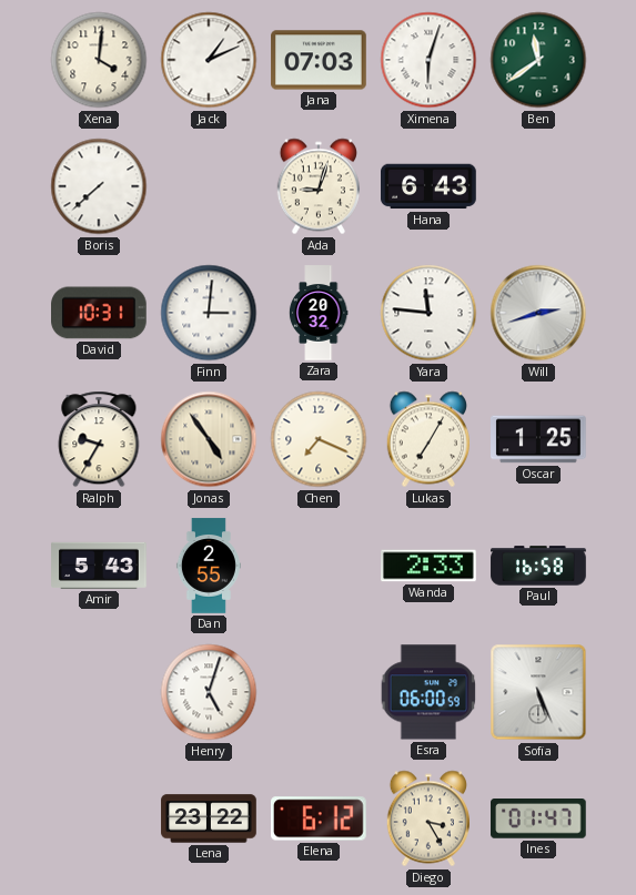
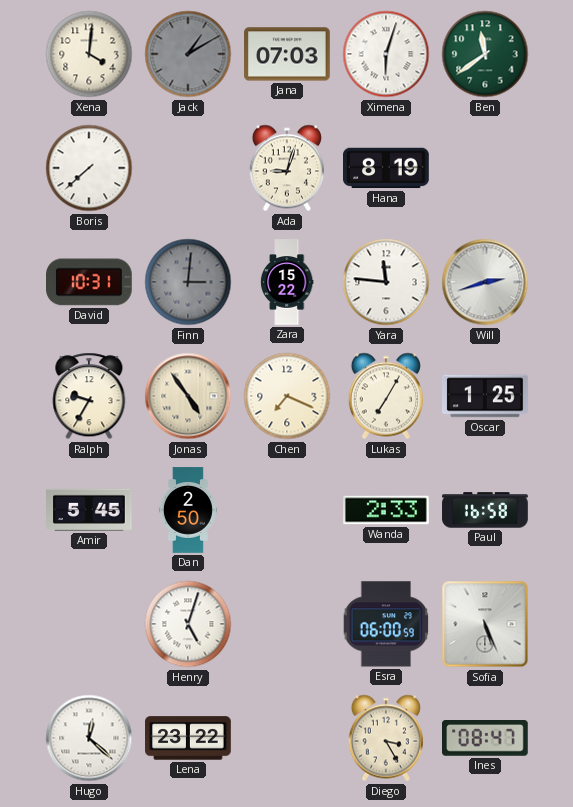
Jack: 1:11 -> 1:10 (188, 54)
Jack dial: white -> grey (188, 54)
Hana: 6:43 -> 8:19 (386, 168)
Finn dial: white -> grey (188, 282)
Zara: 20:32 -> 15:22 (287, 282)
Amir: 5:43 -> 5:45 (89, 510)
Dan: 2:55 -> 2:50 (188, 510)
Hugo: none -> 12:22 (89, 738)
Elena: 6:12 -> none (320, 818)
Ines: 01:47 -> 08:47 (486, 738)
